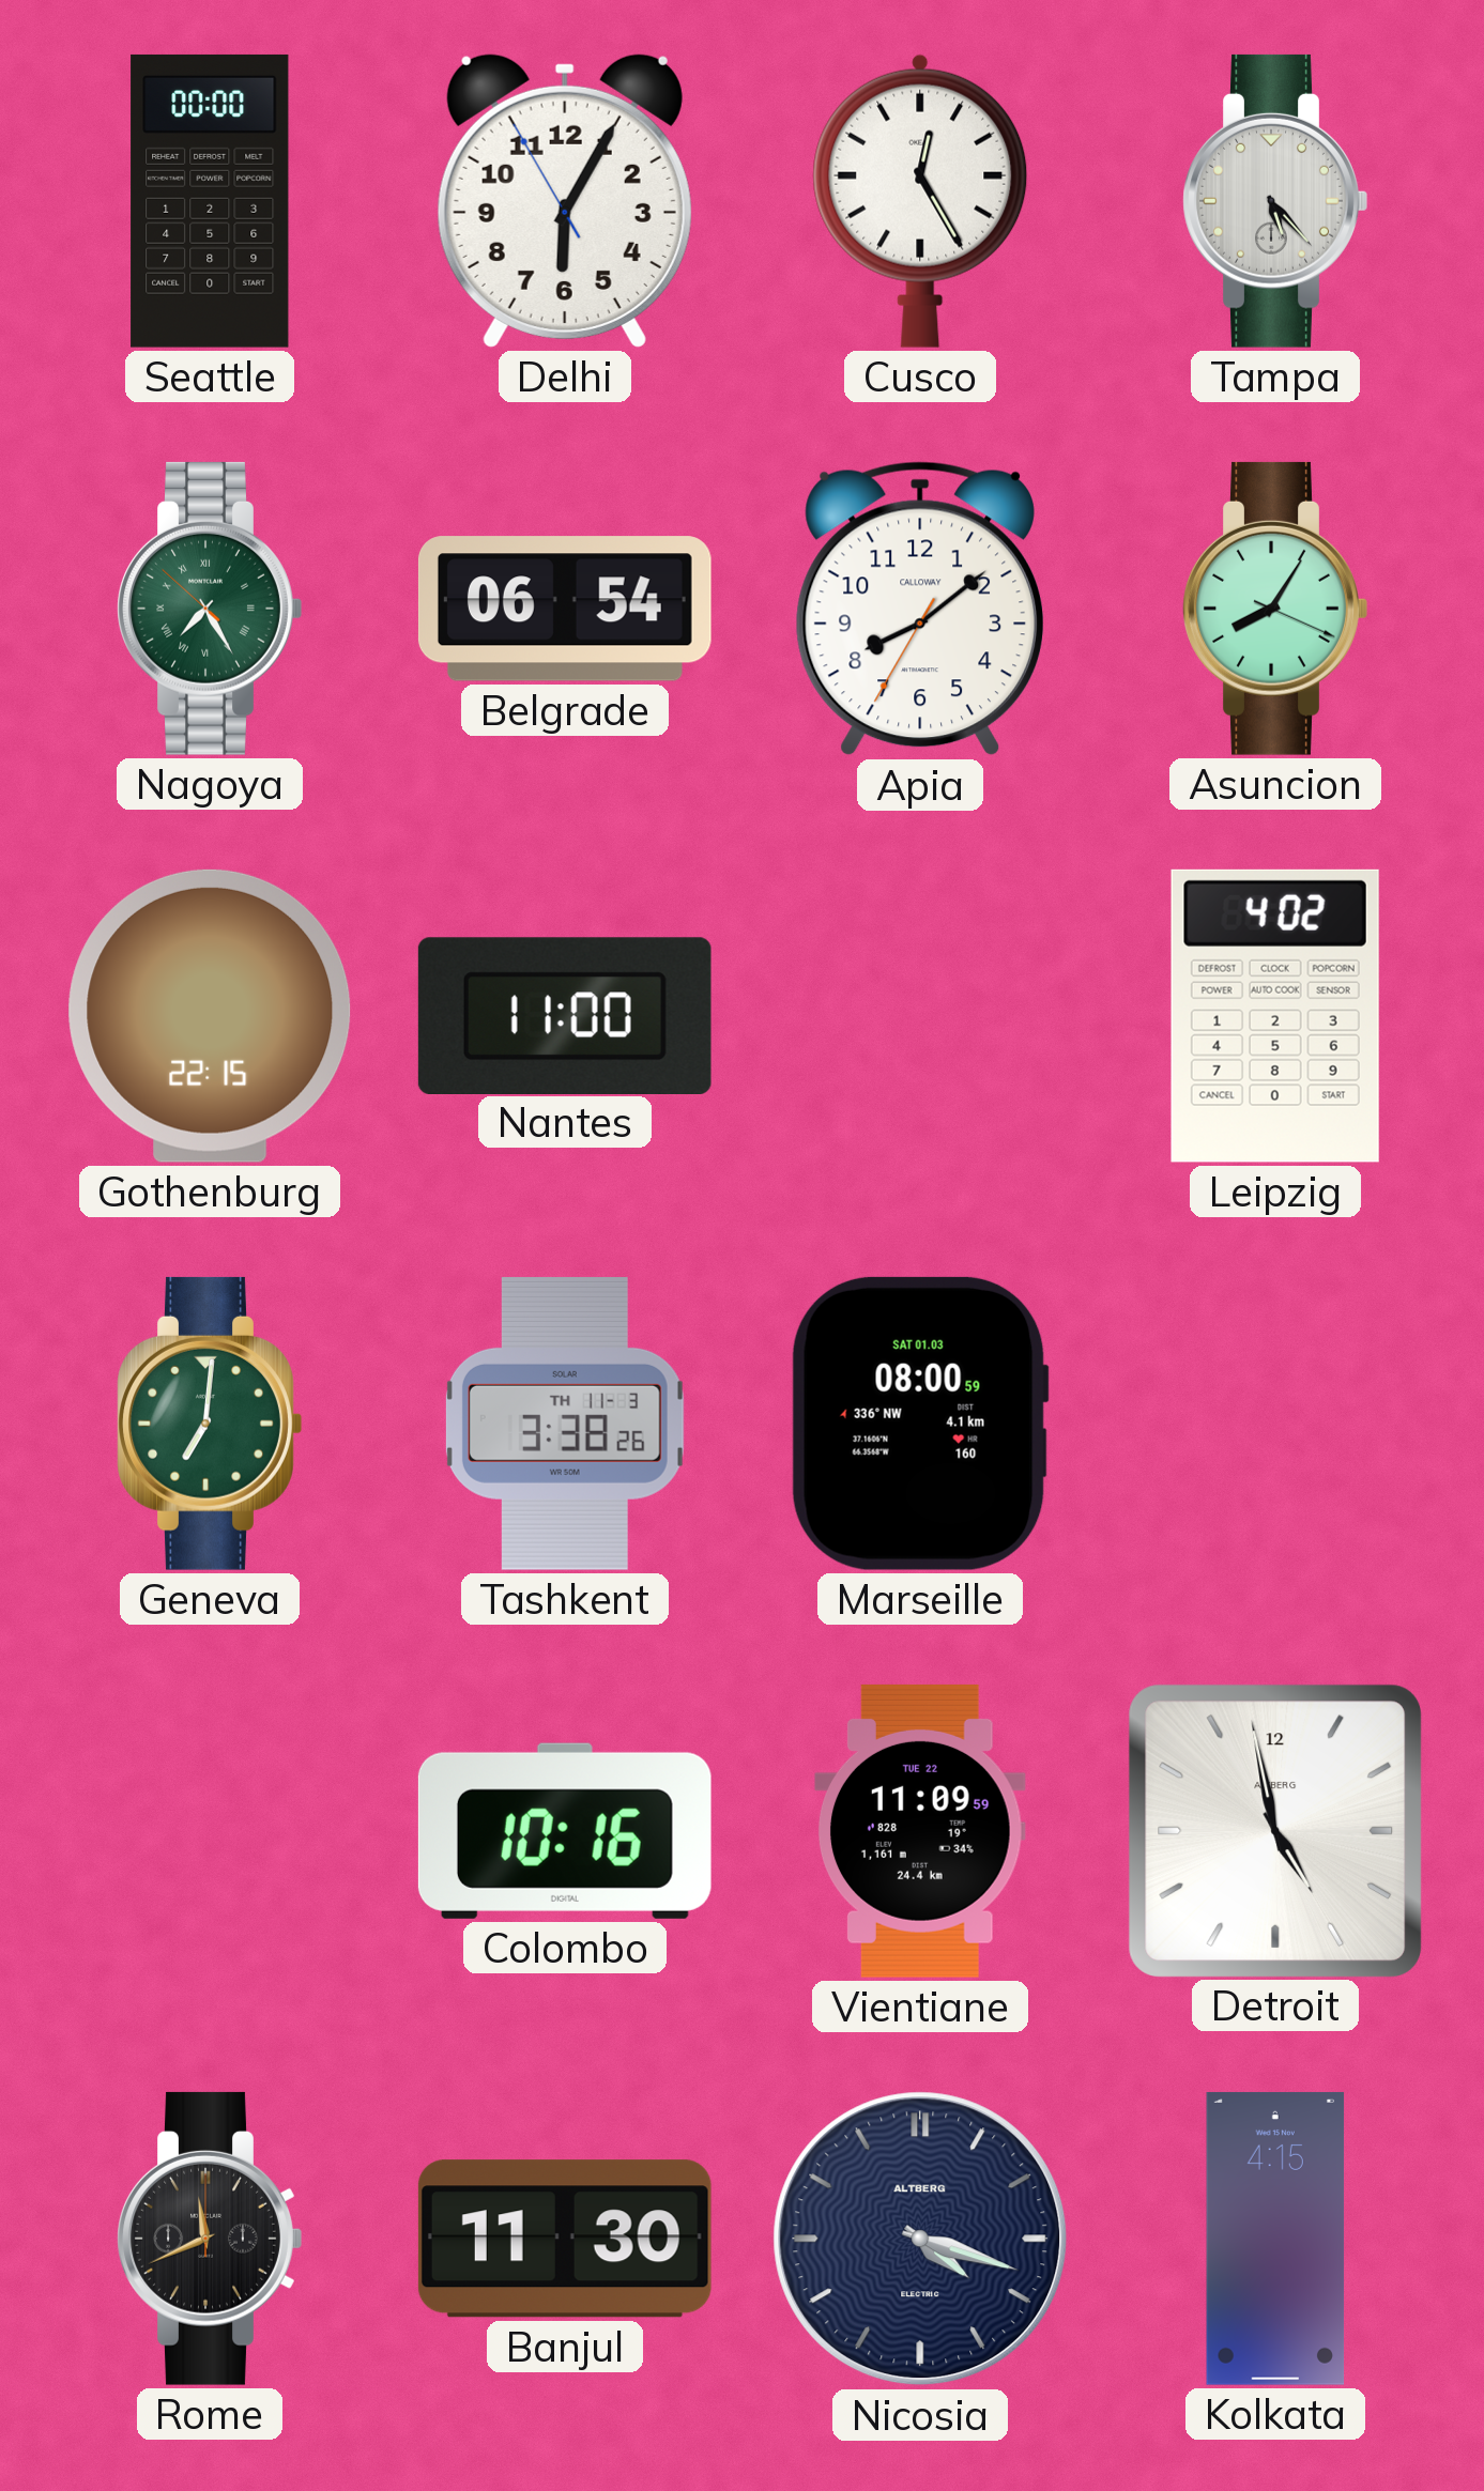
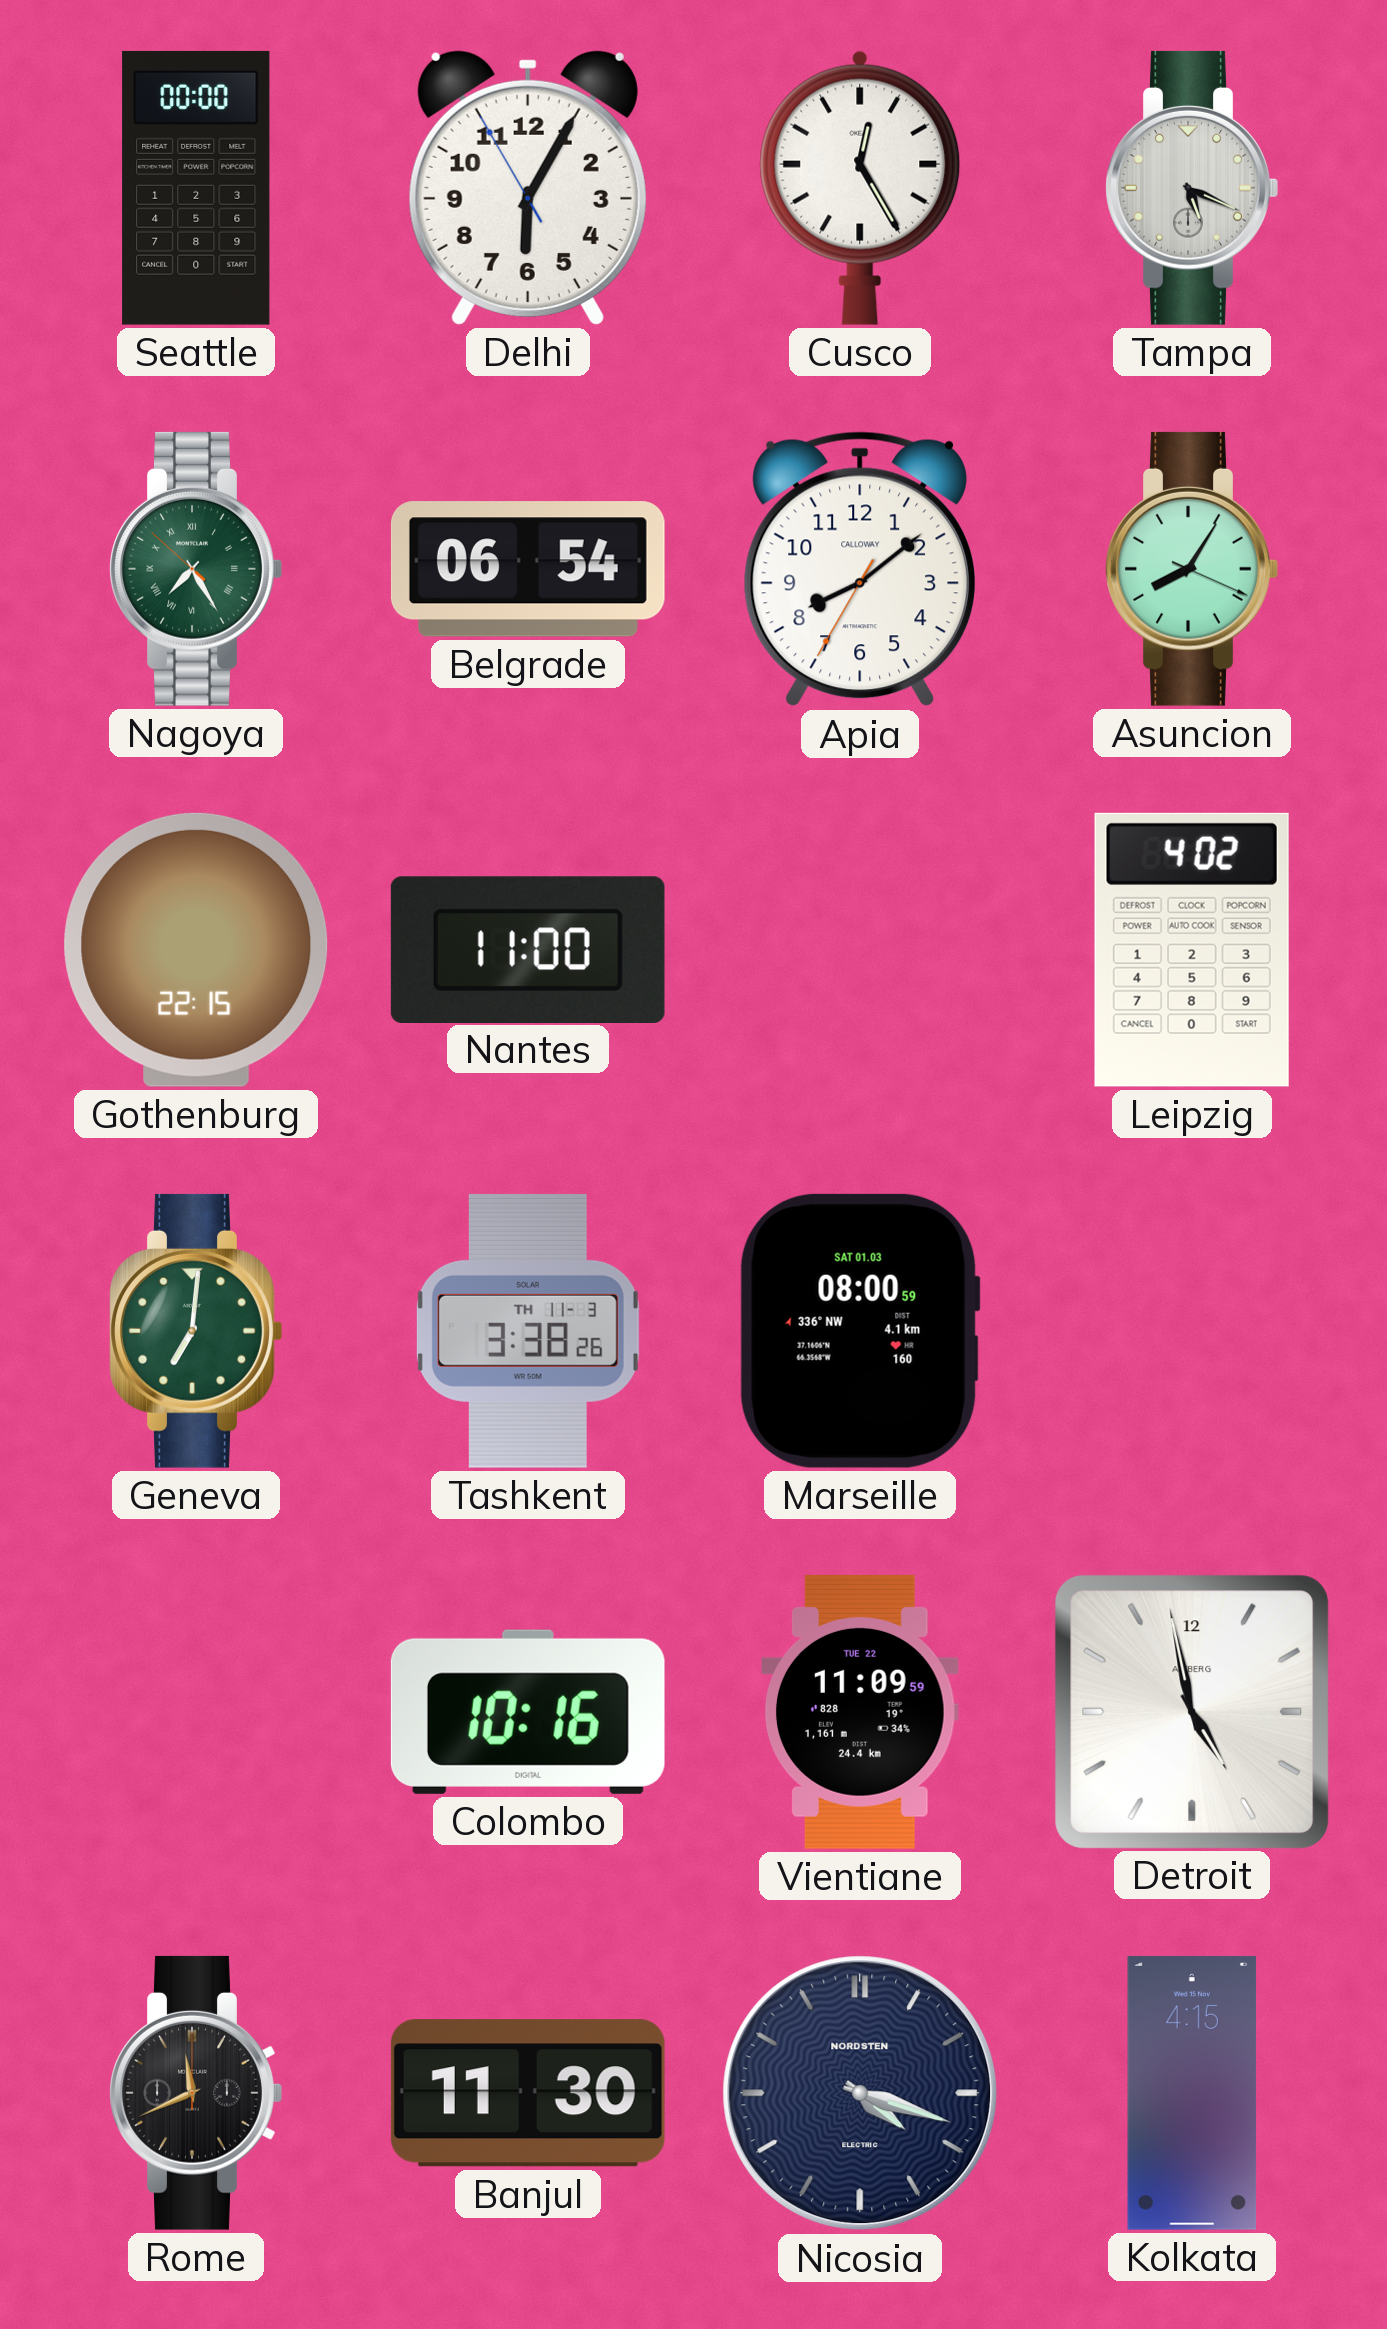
Tampa: 5:23 -> 5:19 (1192, 188)
Nicosia brand: ALTBERG -> NORDSTEN (860, 2093)
